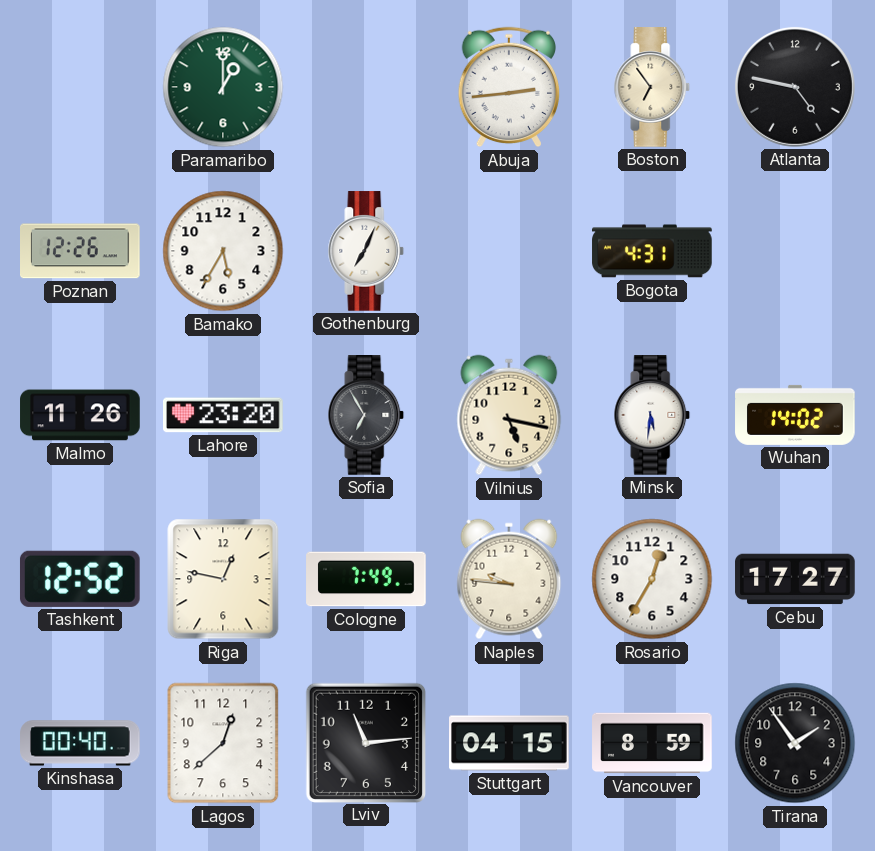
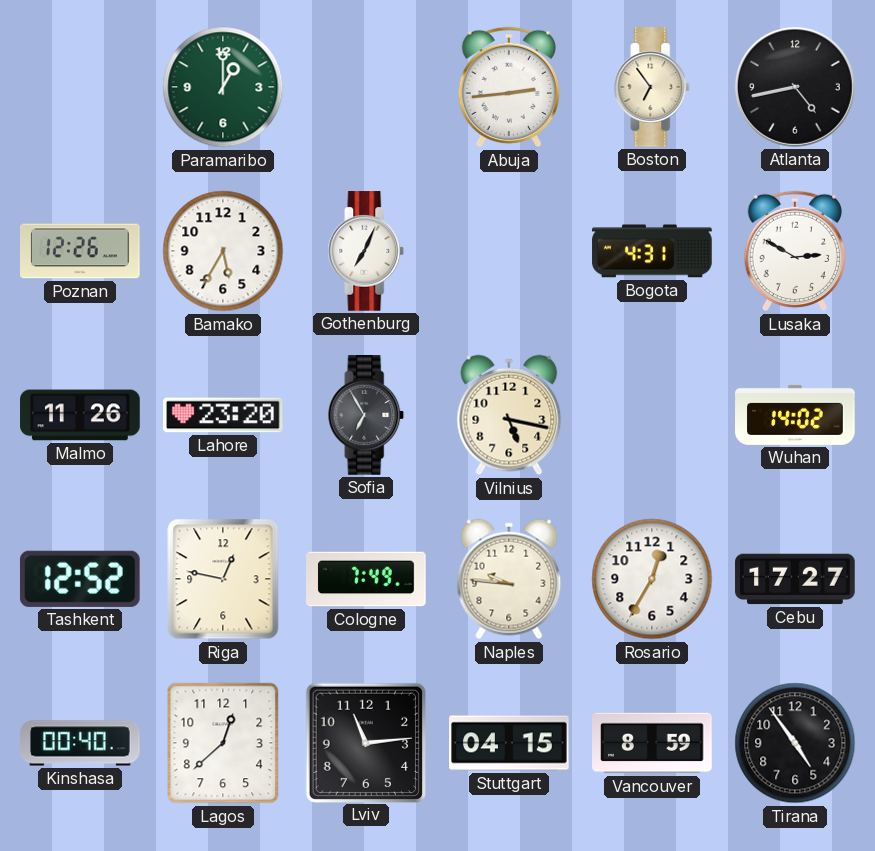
Atlanta: 4:47 -> 4:43 (795, 87)
Lusaka: none -> 2:50 (794, 251)
Minsk: 5:31 -> none (652, 415)
Tirana: 1:54 -> 4:54 (795, 743)
